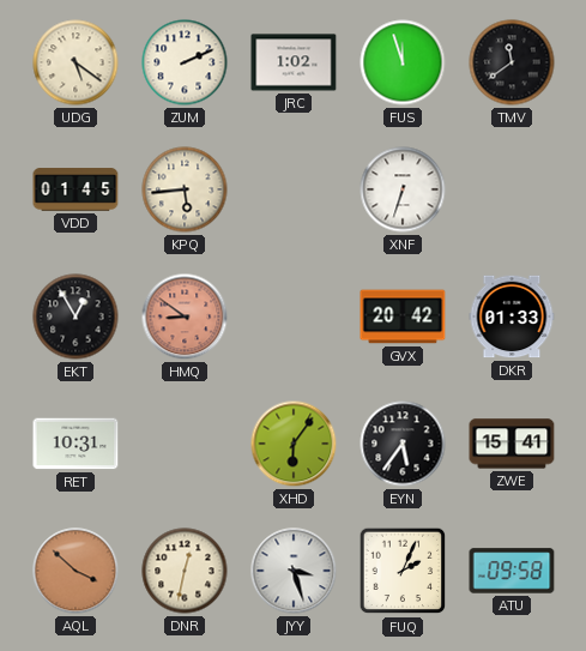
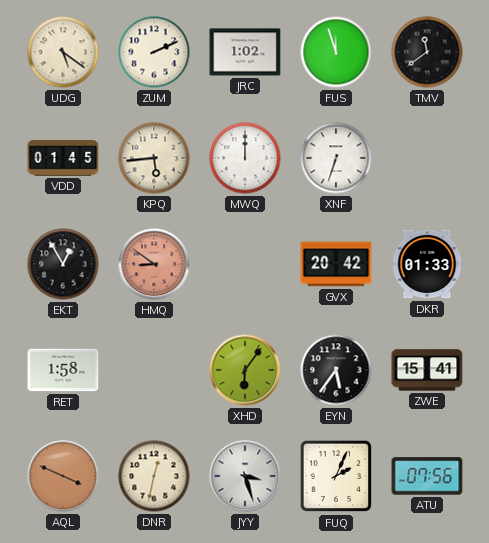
MWQ: none -> 12:00 (245, 158)
RET: 10:31 -> 1:58 (63, 370)
AQL: 3:52 -> 3:49 (63, 476)
ATU: 09:58 -> 07:56 (427, 476)
